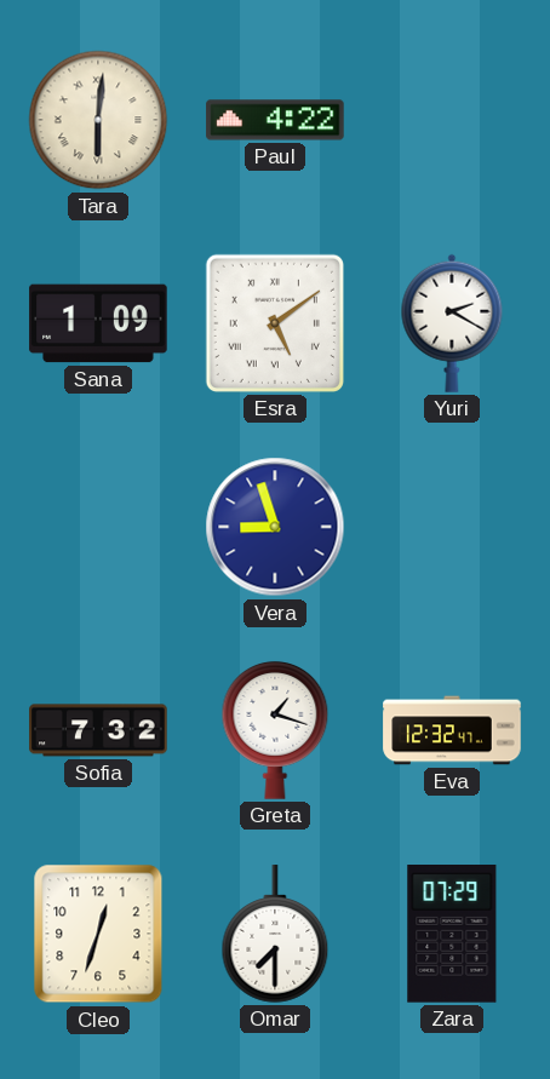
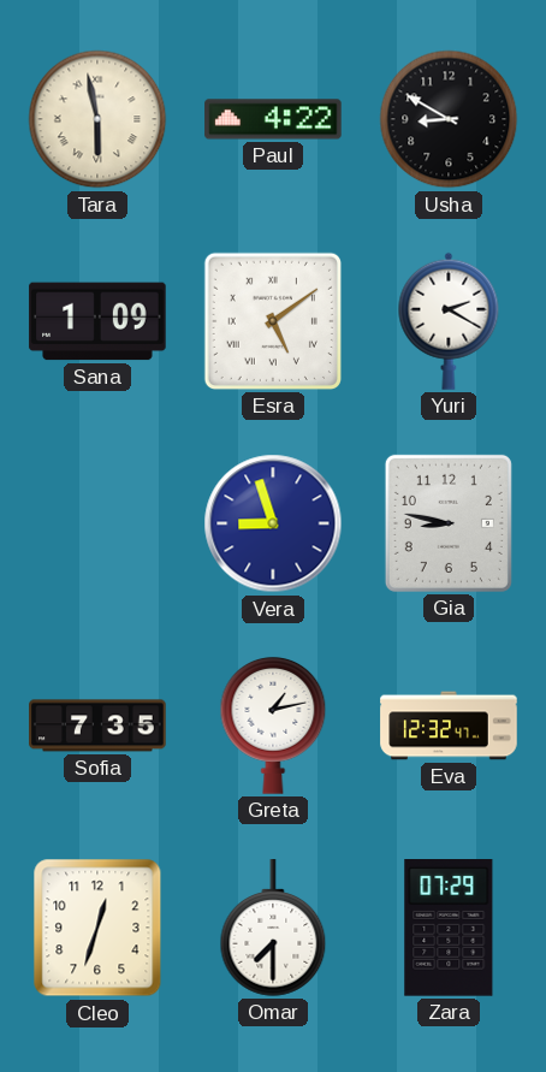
Tara: 6:01 -> 5:58 (97, 119)
Usha: none -> 8:50 (449, 119)
Gia: none -> 8:47 (449, 523)
Sofia: 7:32 -> 7:35 (97, 725)
Greta: 1:18 -> 1:13 (273, 725)
